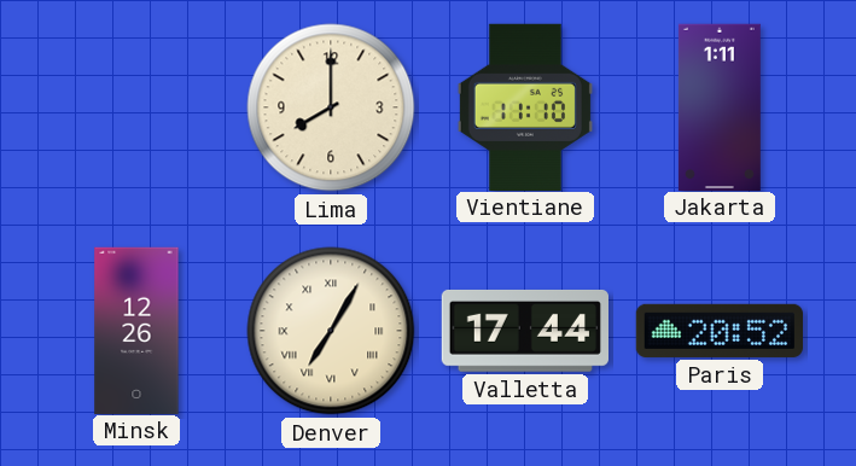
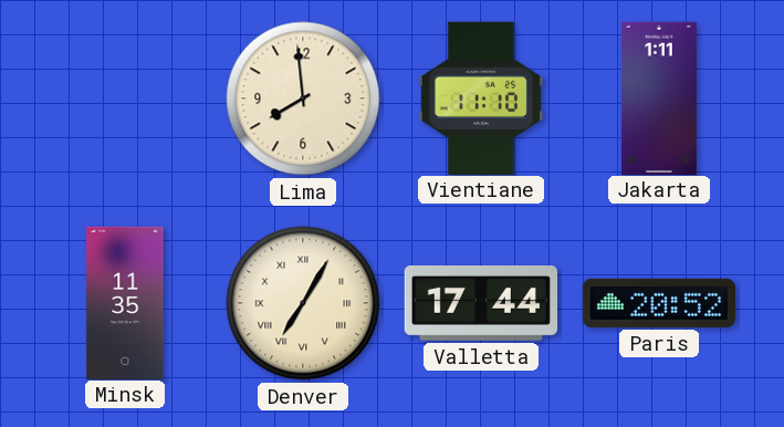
Lima: 8:00 -> 7:59 (303, 98)
Minsk: 12:26 -> 11:35 (125, 302)
